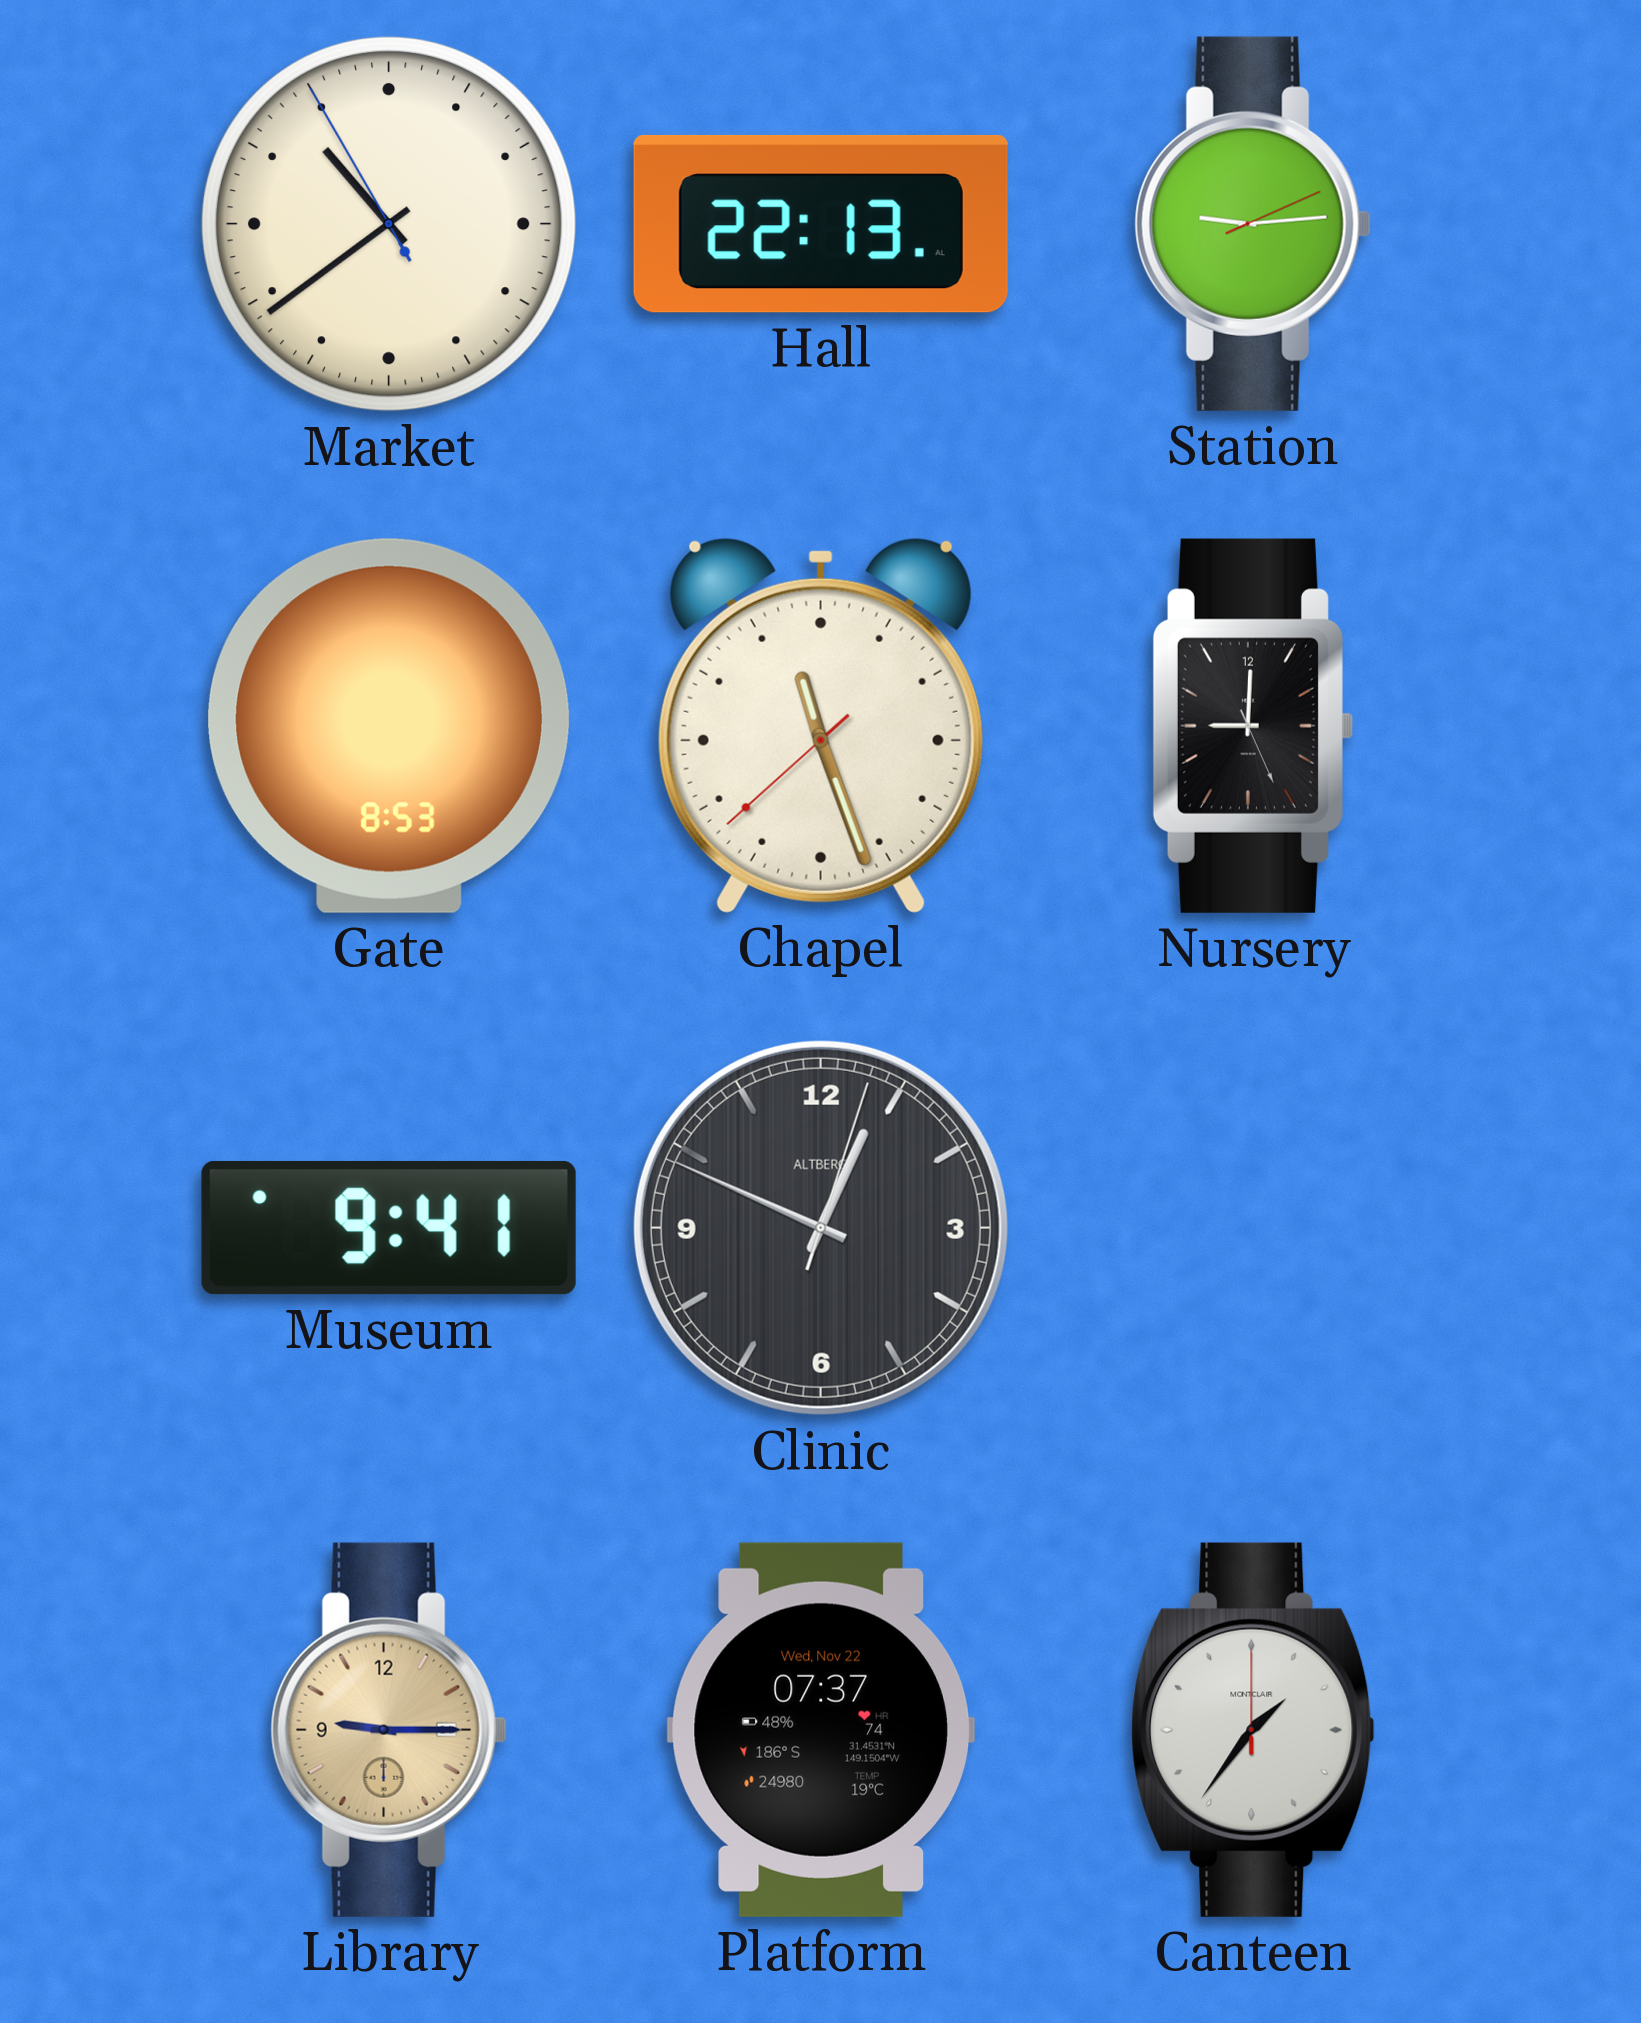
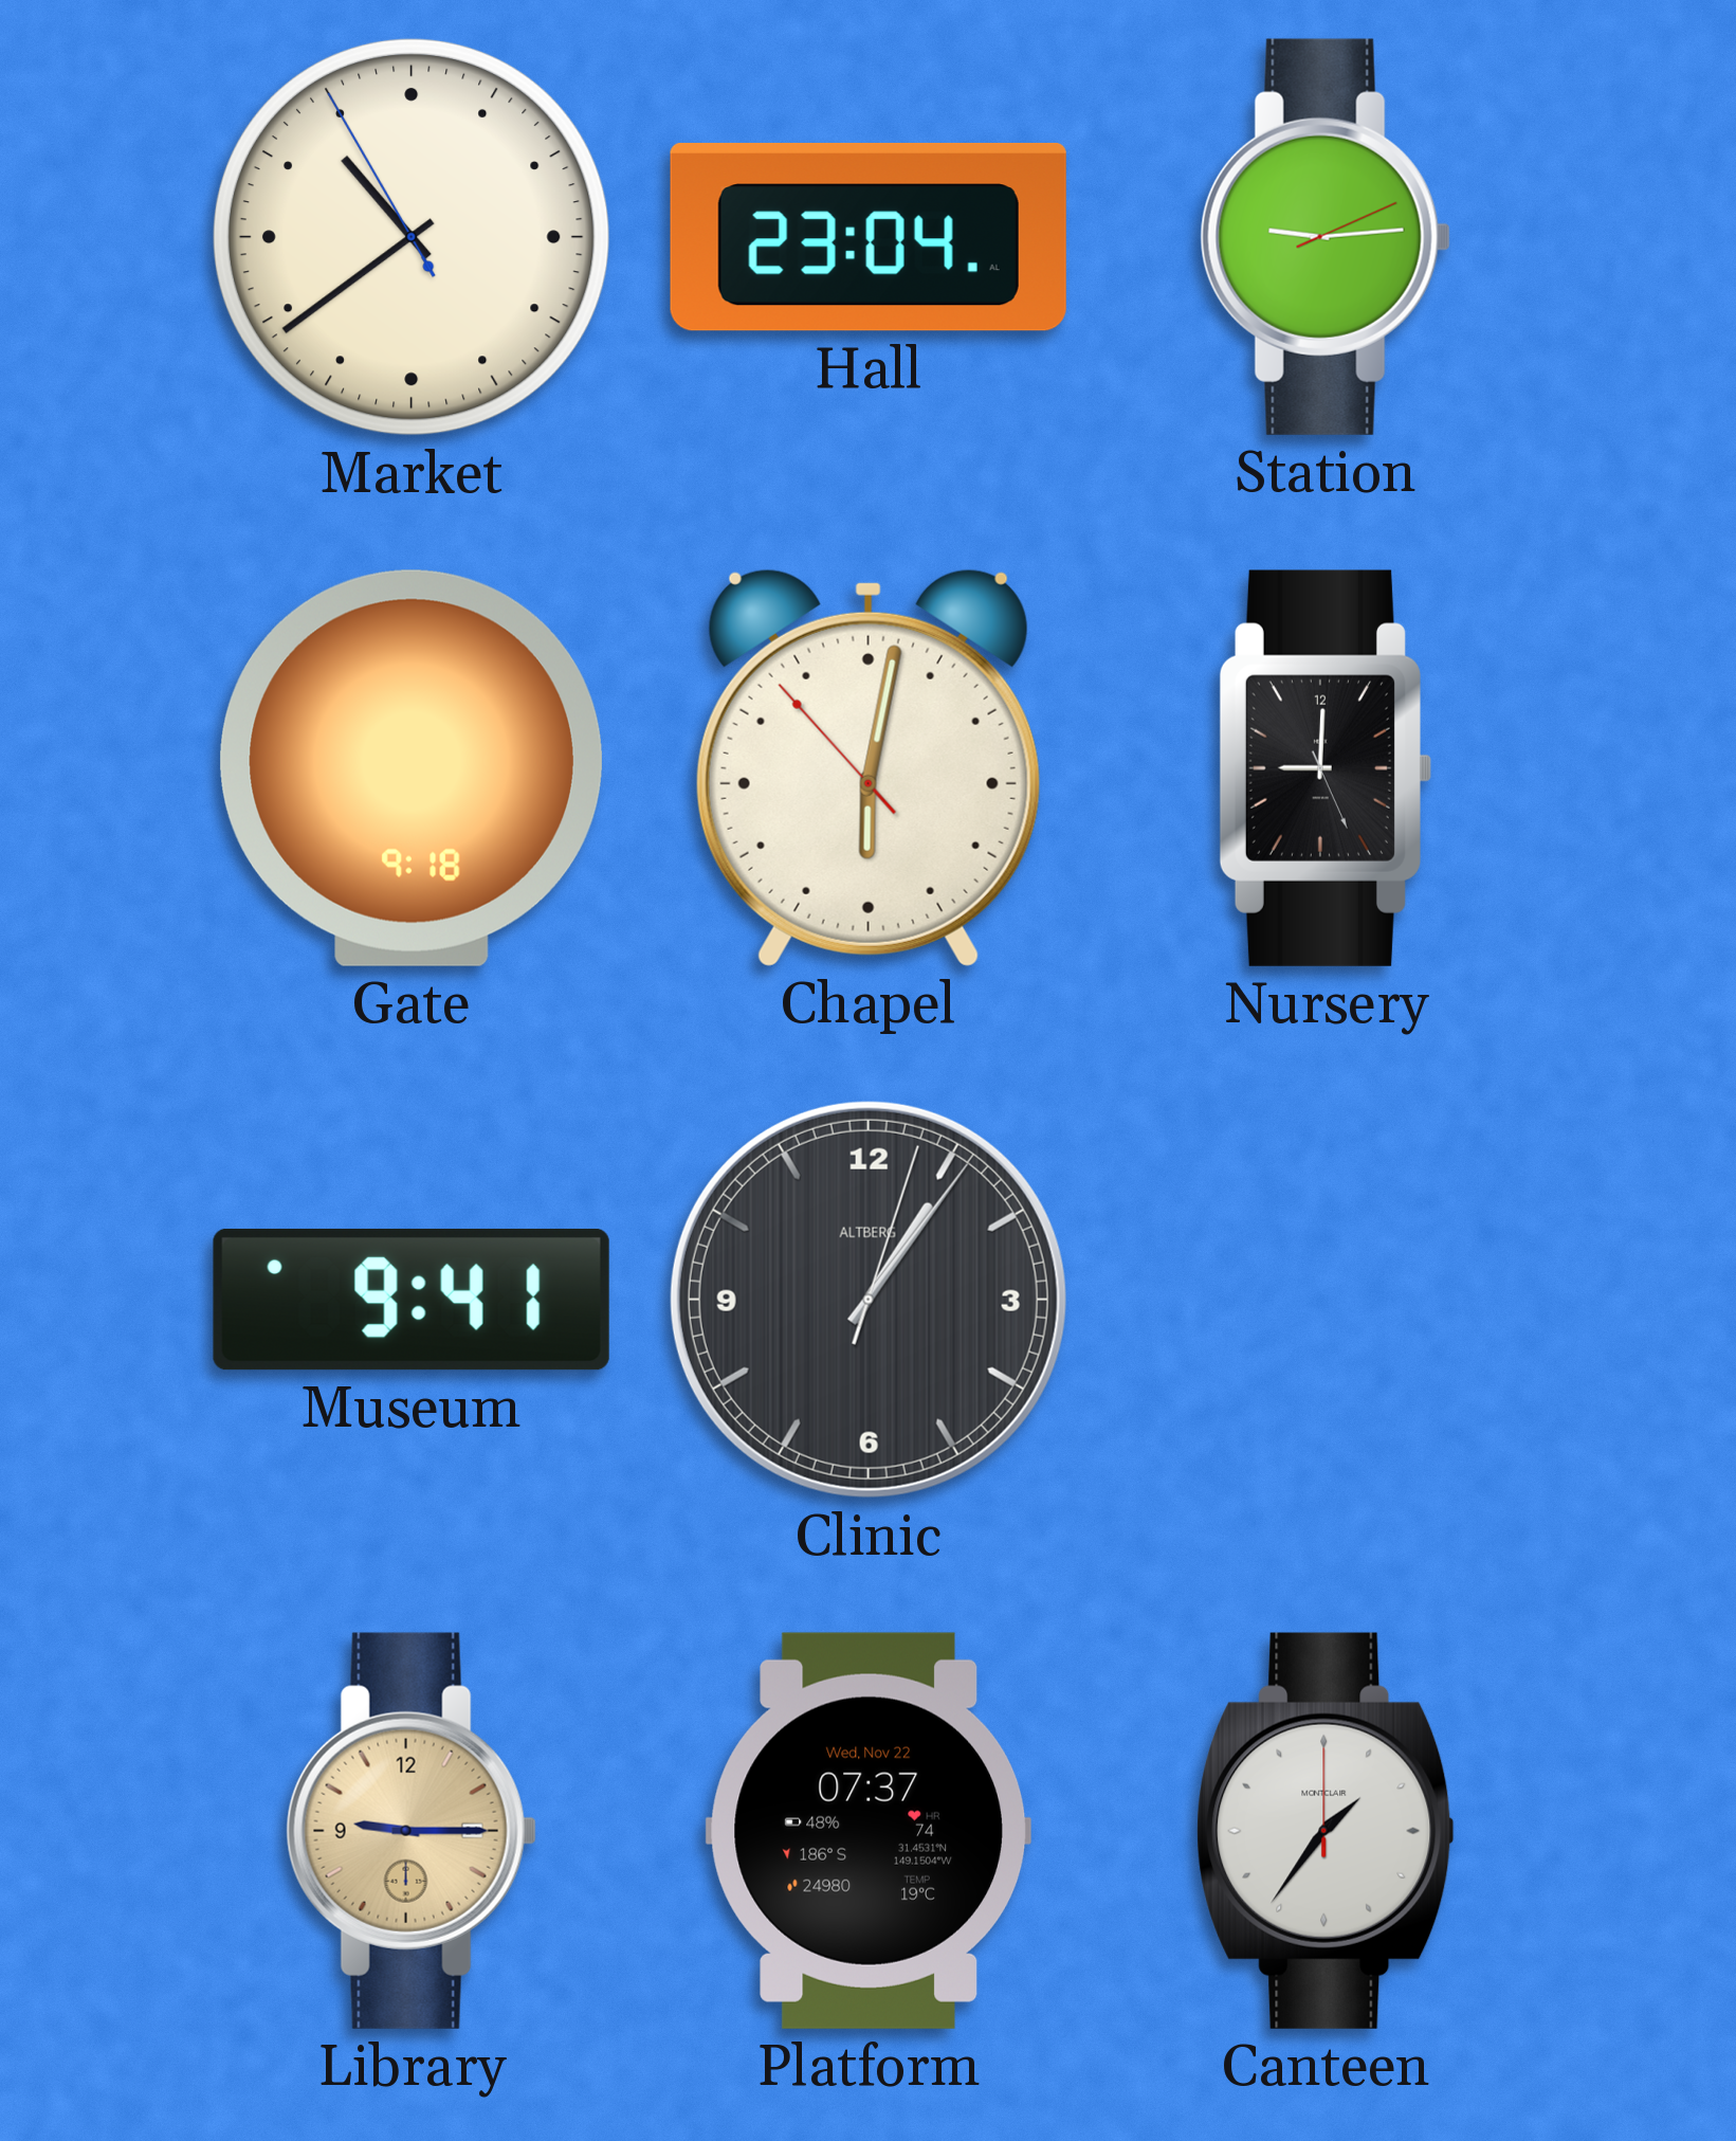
Hall: 22:13 -> 23:04 (869, 237)
Gate: 8:53 -> 9:18 (412, 768)
Chapel: 11:26 -> 6:01 (869, 767)
Clinic: 12:49 -> 1:06 (869, 1300)
